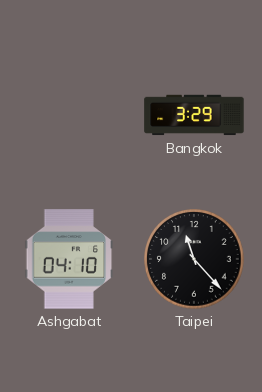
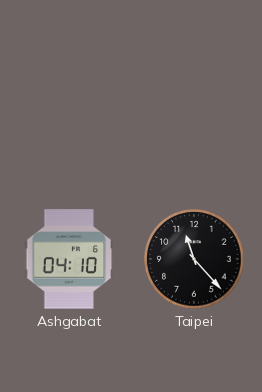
Bangkok: 3:29 -> none (194, 115)
